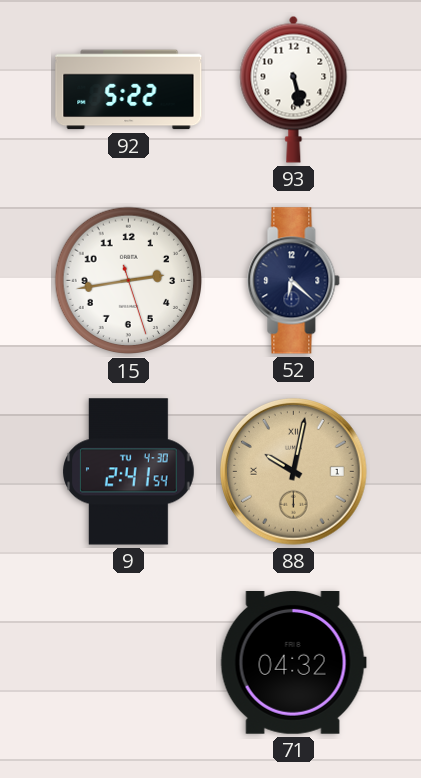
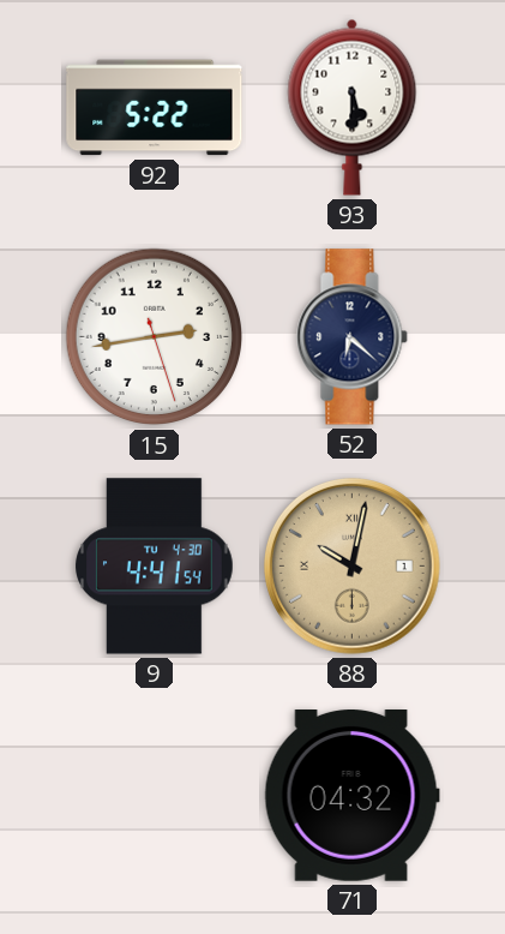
93: 5:28 -> 5:30 (353, 107)
9: 2:41 -> 4:41 (155, 567)
